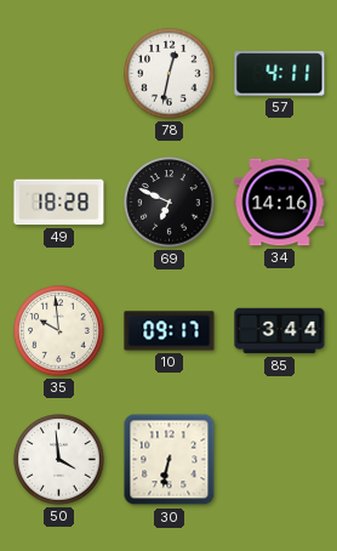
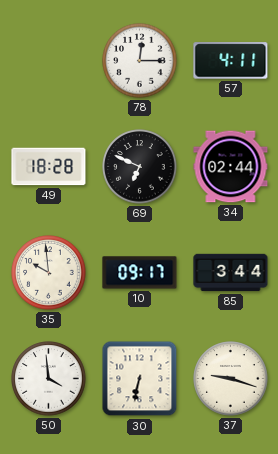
78: 12:32 -> 12:15 (140, 61)
34: 14:16 -> 02:44 (231, 167)
37: none -> 9:18 (231, 379)
